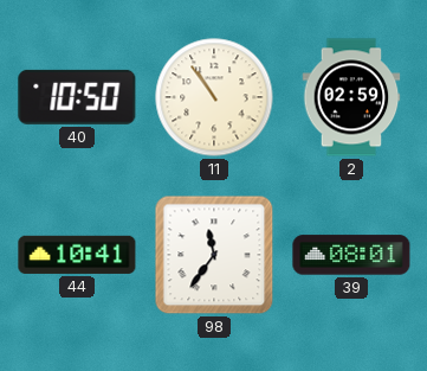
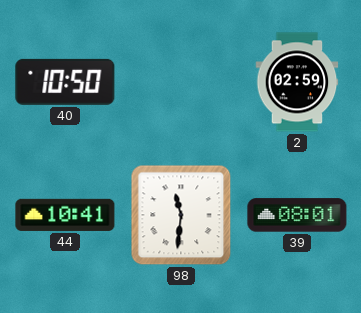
11: 10:54 -> none (214, 97)
98: 11:36 -> 11:31 (181, 215)
